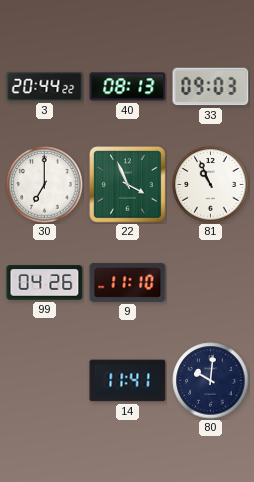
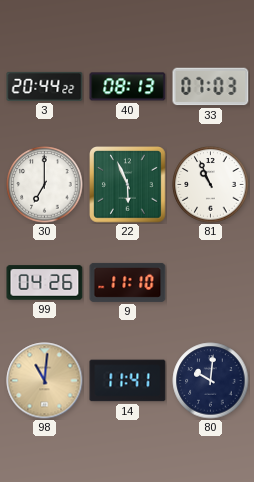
33: 09:03 -> 07:03 (211, 87)
22: 3:56 -> 5:56 (128, 185)
98: none -> 11:01 (45, 381)
